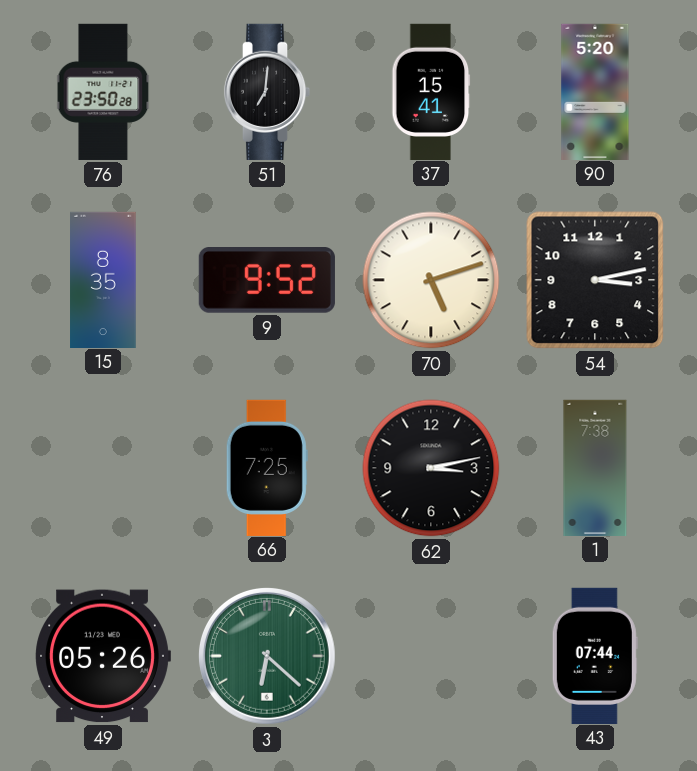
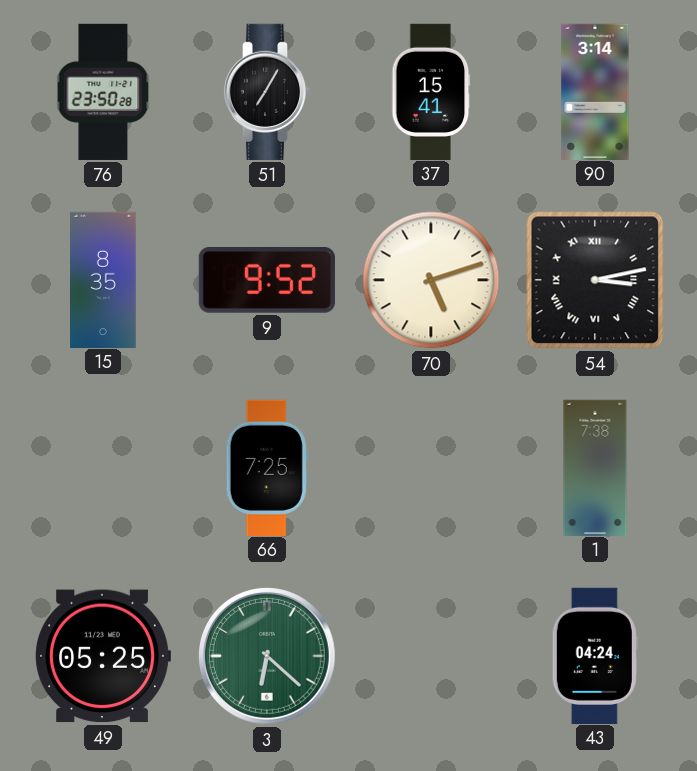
51: 7:01 -> 7:05 (267, 92)
90: 5:20 -> 3:14 (595, 91)
54 numerals: Arabic -> Roman (595, 280)
62: 3:13 -> none (431, 468)
49: 05:26 -> 05:25 (103, 656)
43: 07:44 -> 04:24 (595, 655)
